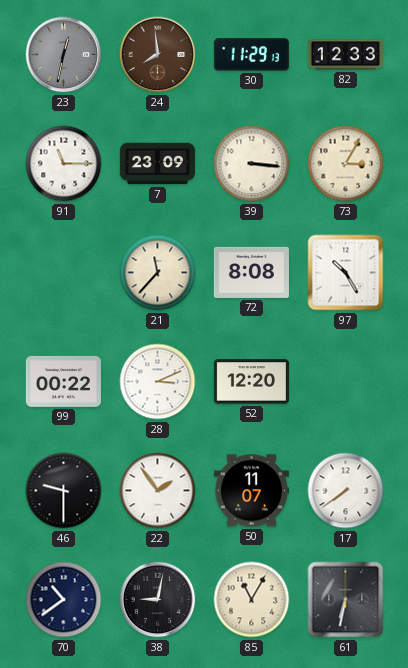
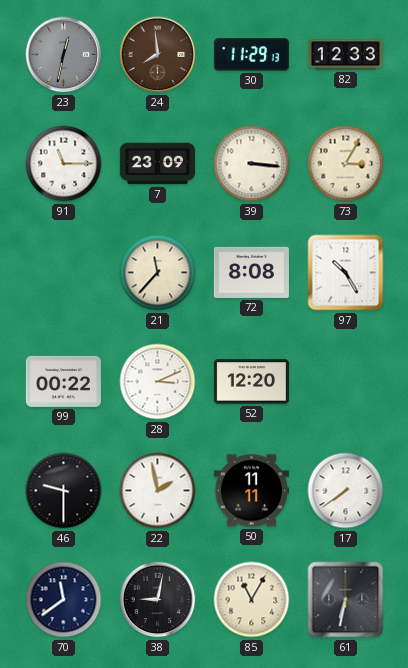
22: 1:54 -> 1:58 (158, 491)
50: 11:07 -> 11:11 (251, 491)
70: 10:39 -> 11:39 (64, 600)
